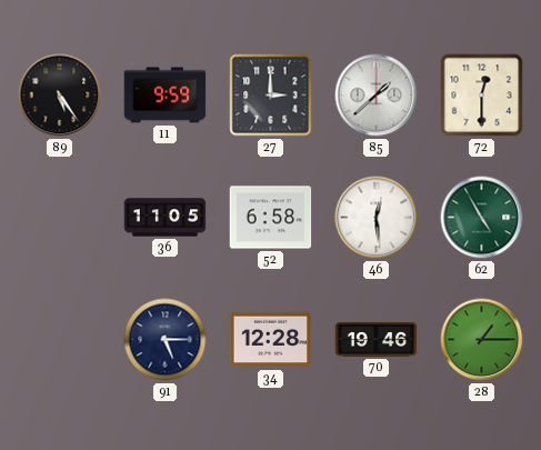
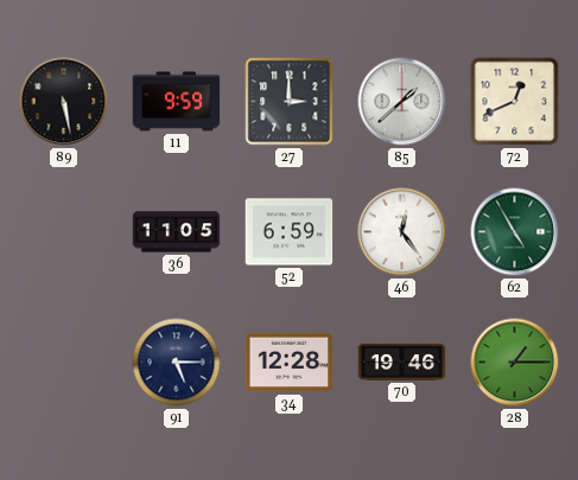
89: 5:24 -> 5:28 (64, 102)
72: 12:30 -> 12:41 (515, 102)
52: 6:58 -> 6:59 (290, 232)
46: 12:29 -> 12:24 (402, 232)
